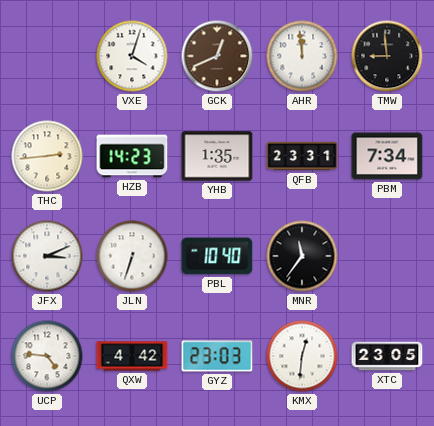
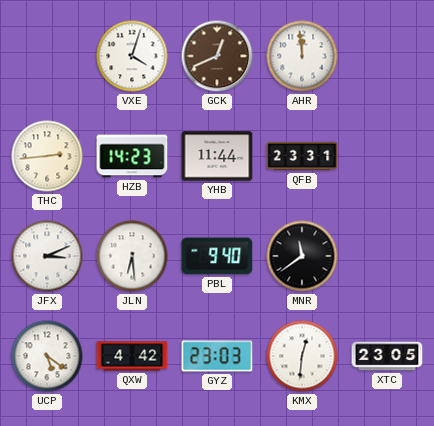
TMW: 8:59 -> none (387, 56)
YHB: 1:35 -> 11:44 (217, 156)
PBM: 7:34 -> none (387, 156)
JLN: 6:33 -> 6:29 (132, 256)
PBL: 10:40 -> 9:40 (217, 256)
MNR: 11:36 -> 11:39 (302, 256)
UCP: 4:46 -> 5:21 (47, 356)
